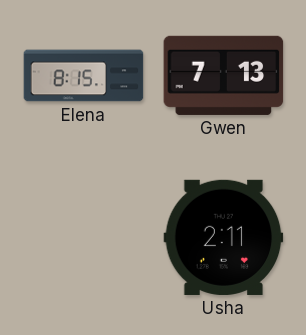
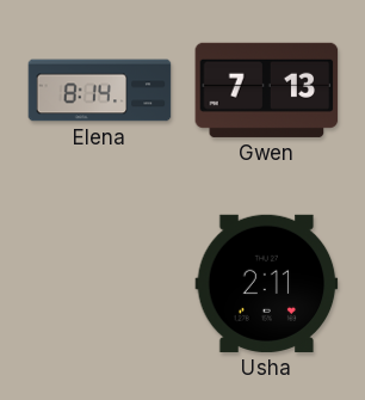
Elena: 8:15 -> 8:14 (100, 91)
